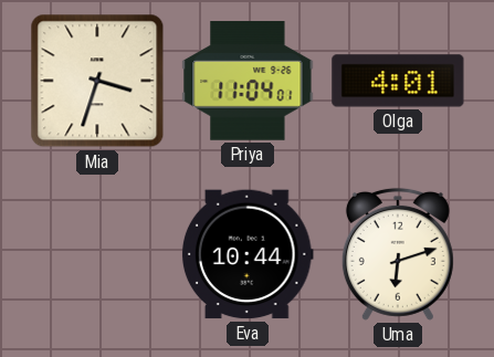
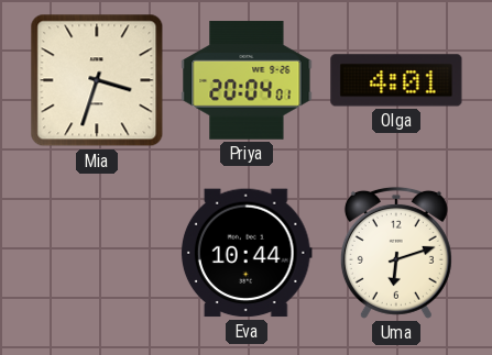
Priya: 11:04 -> 20:04 (247, 80)
